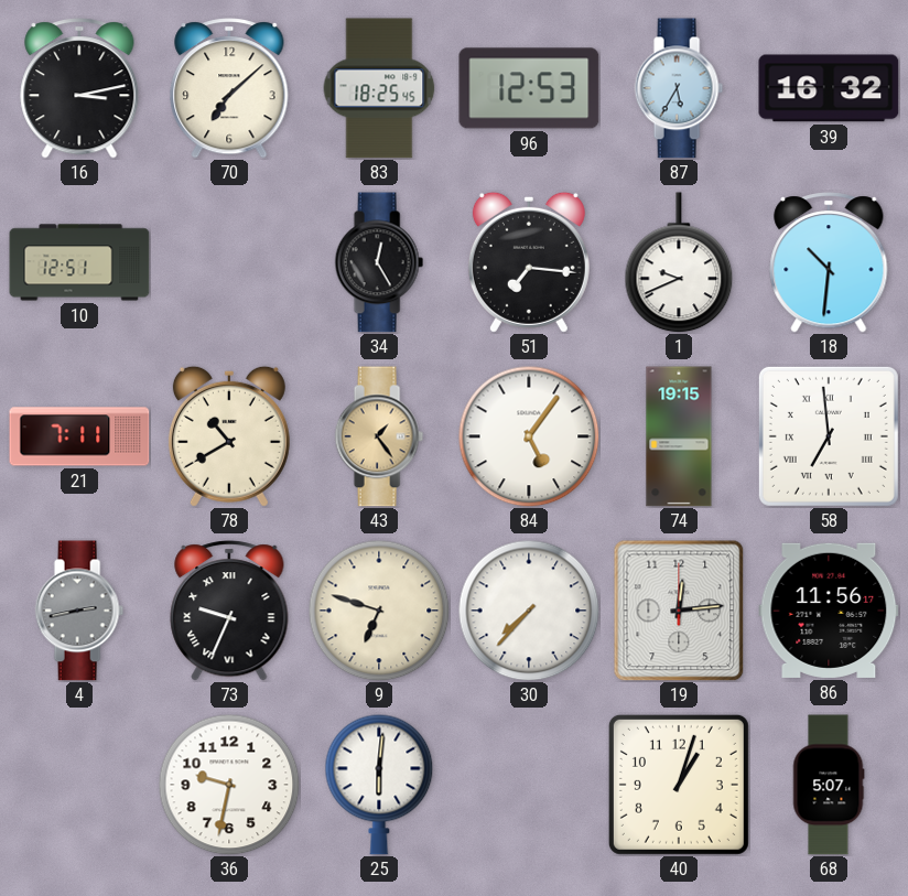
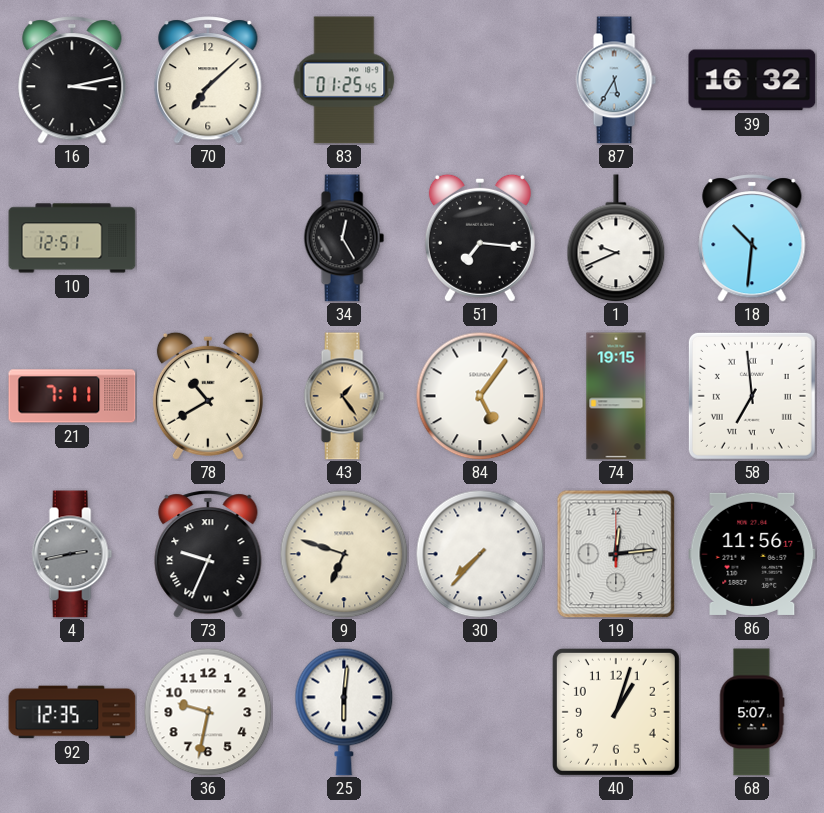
83: 18:25 -> 01:25 (344, 80)
96: 12:53 -> none (529, 88)
92: none -> 12:35 (72, 712)
